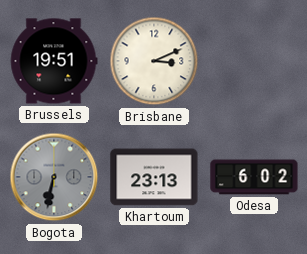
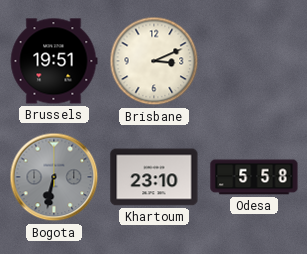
Khartoum: 23:13 -> 23:10 (154, 177)
Odesa: 6:02 -> 5:58 (254, 177)
